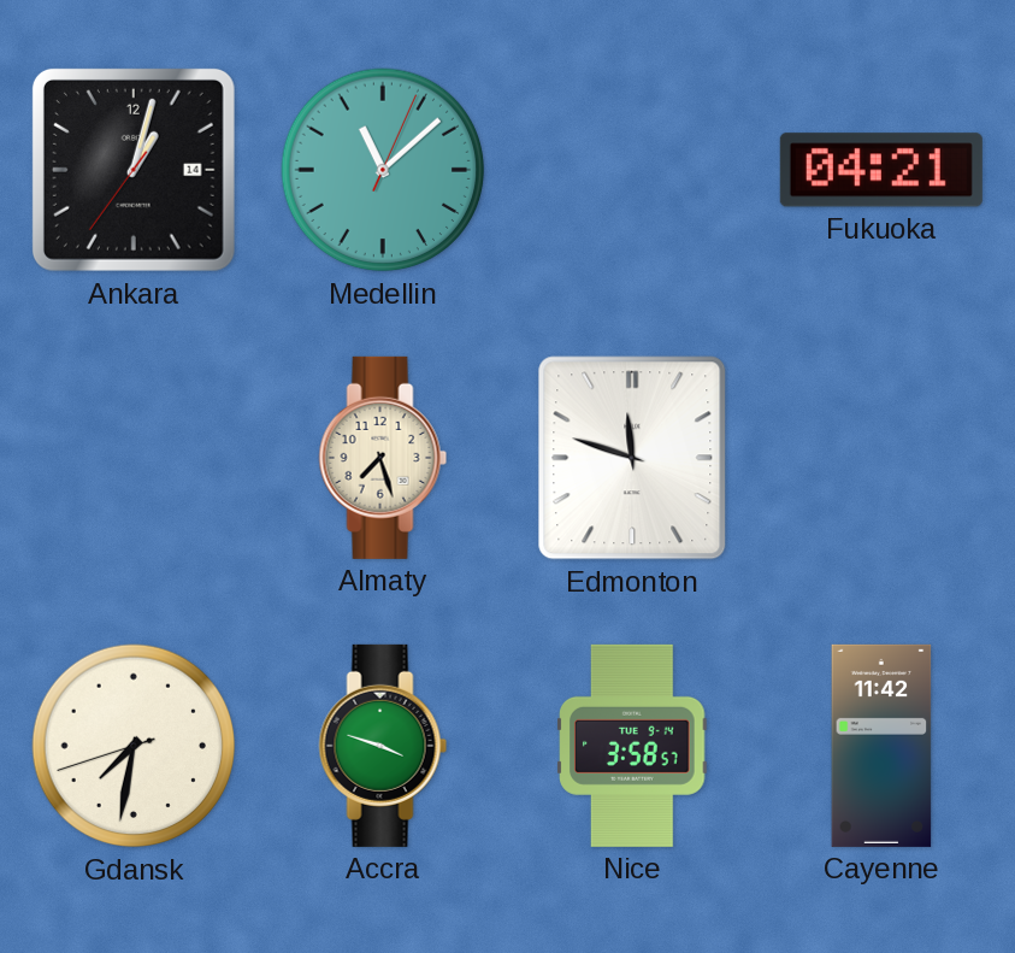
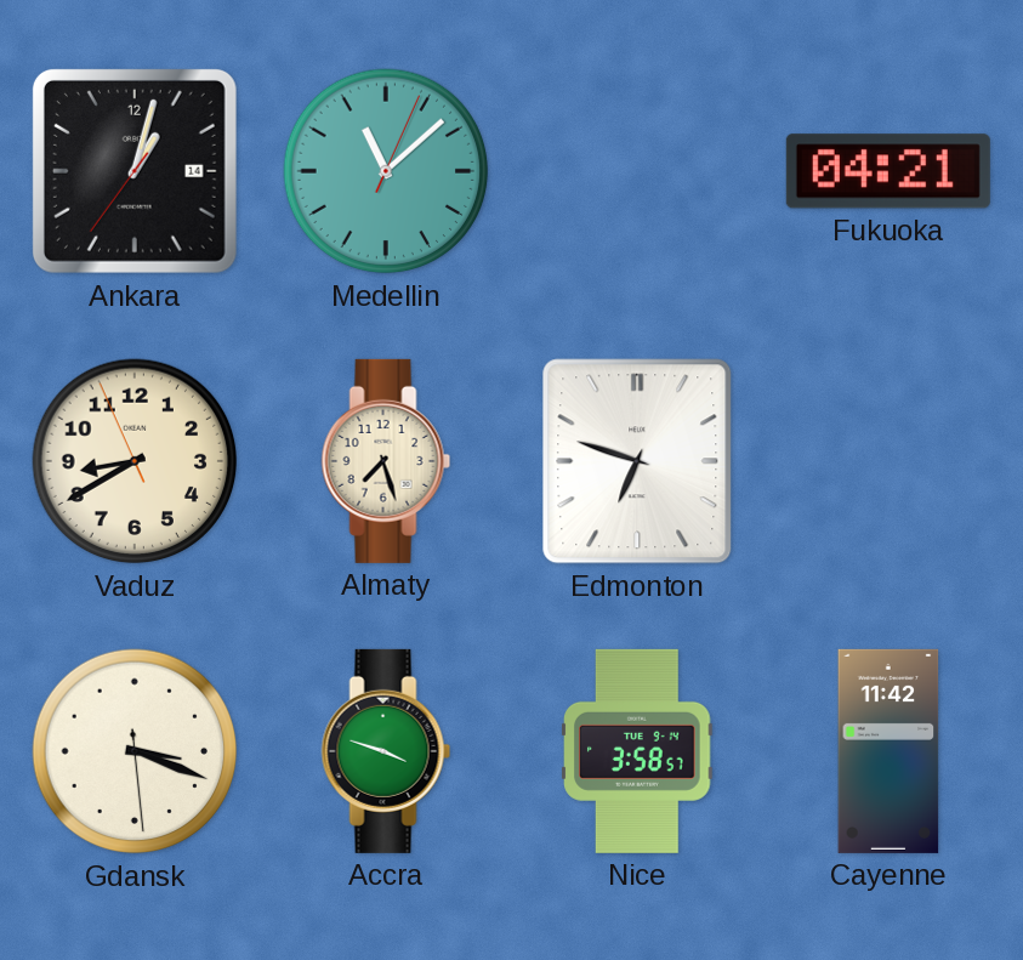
Vaduz: none -> 8:39 (135, 461)
Edmonton: 11:48 -> 6:48 (637, 461)
Gdansk: 7:31 -> 3:18 (135, 751)
